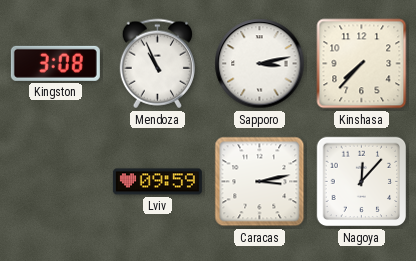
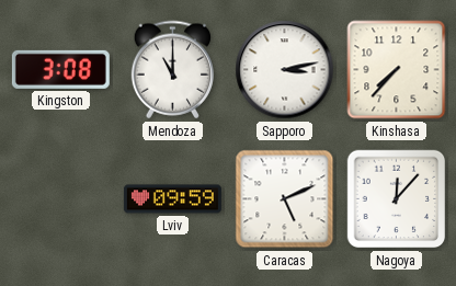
Mendoza: 10:56 -> 11:00 (172, 70)
Caracas: 3:13 -> 5:11 (285, 199)
